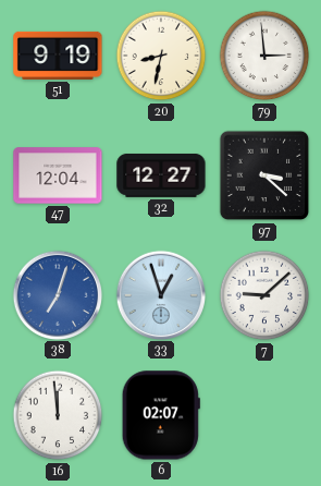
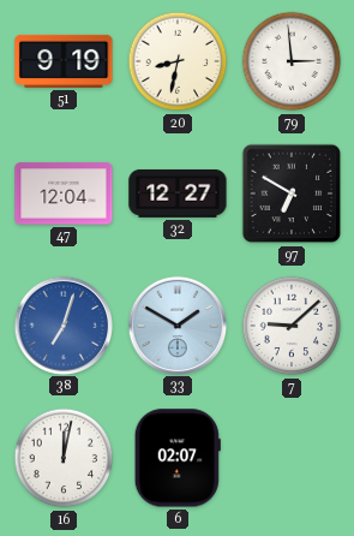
97: 3:22 -> 6:50 (292, 193)
33: 12:57 -> 1:50 (176, 324)
16: 11:59 -> 12:02 (64, 458)
